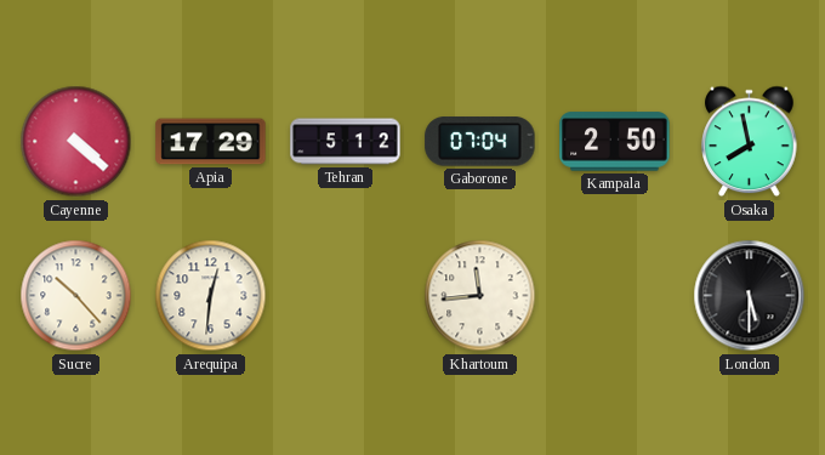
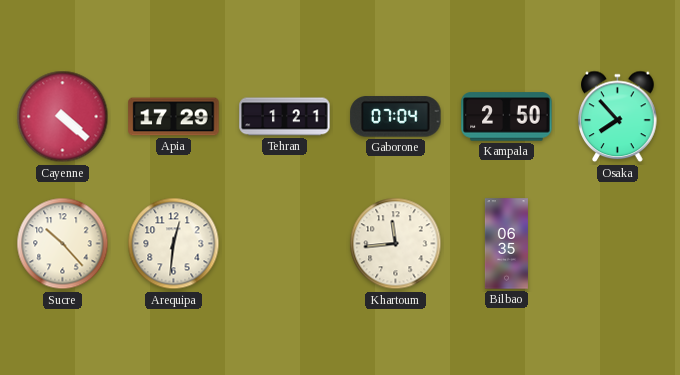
Tehran: 5:12 -> 1:21 (285, 117)
Osaka: 7:58 -> 7:53 (618, 117)
Bilbao: none -> 06:35 (506, 244)
London: 5:30 -> none (750, 296)
